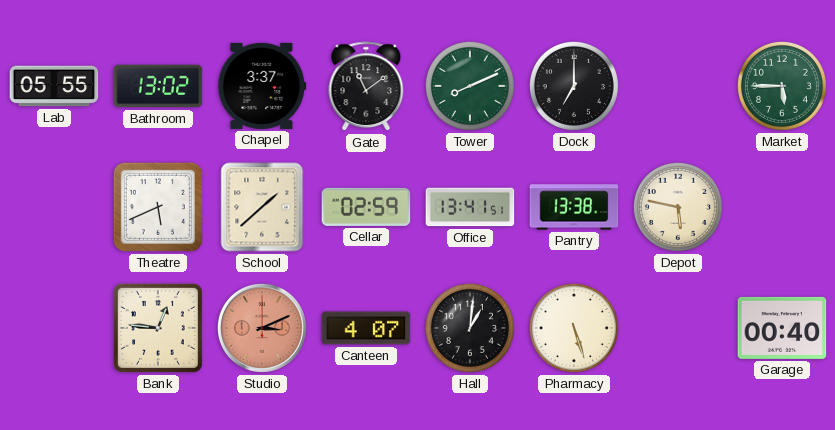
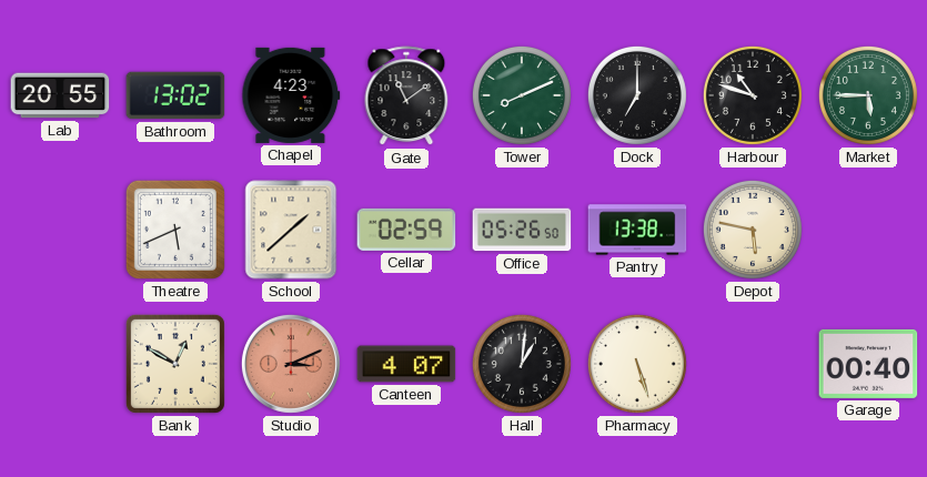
Lab: 05:55 -> 20:55 (60, 95)
Chapel: 3:37 -> 4:23 (291, 95)
Harbour: none -> 10:48 (753, 95)
Office: 13:41 -> 05:26 (522, 230)
Bank: 12:46 -> 12:50 (175, 364)
